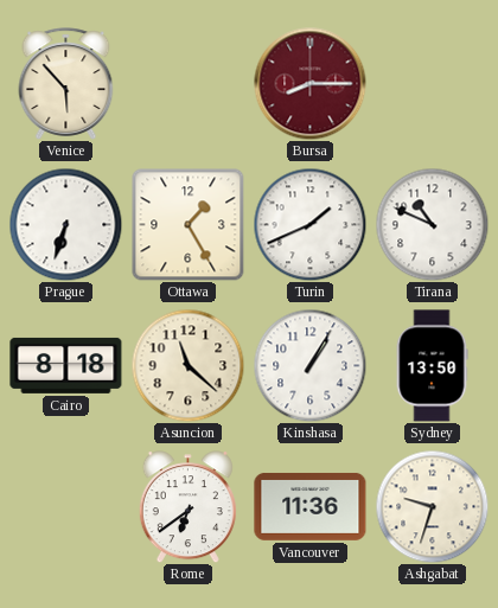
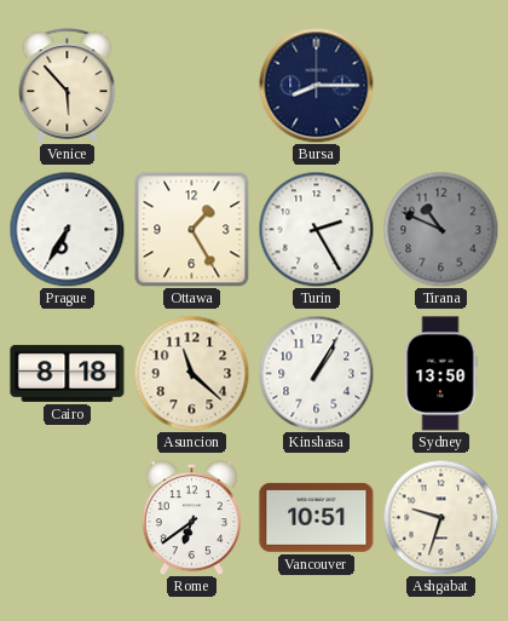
Bursa dial: burgundy -> navy (316, 85)
Prague: 6:33 -> 6:35 (67, 229)
Turin: 1:41 -> 2:25 (316, 229)
Tirana dial: white -> grey (440, 229)
Vancouver: 11:36 -> 10:51 (317, 517)
